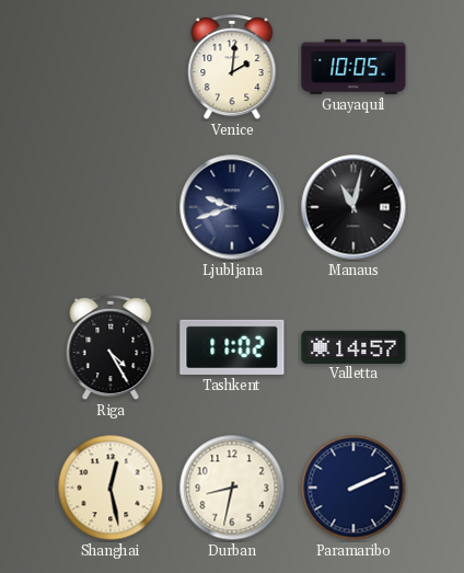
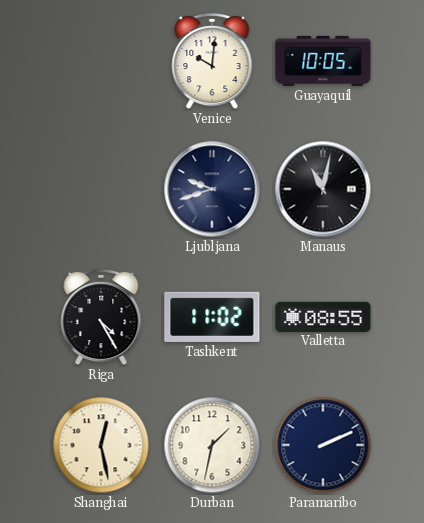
Venice: 2:01 -> 10:01 (212, 61)
Valletta: 14:57 -> 08:55 (323, 316)
Durban: 8:32 -> 1:32 (212, 445)
